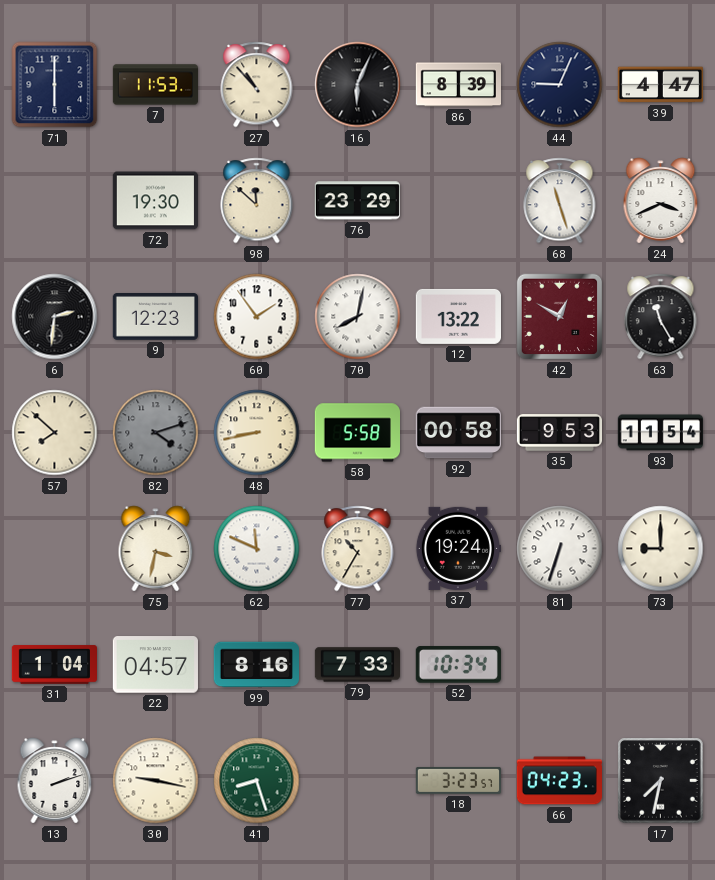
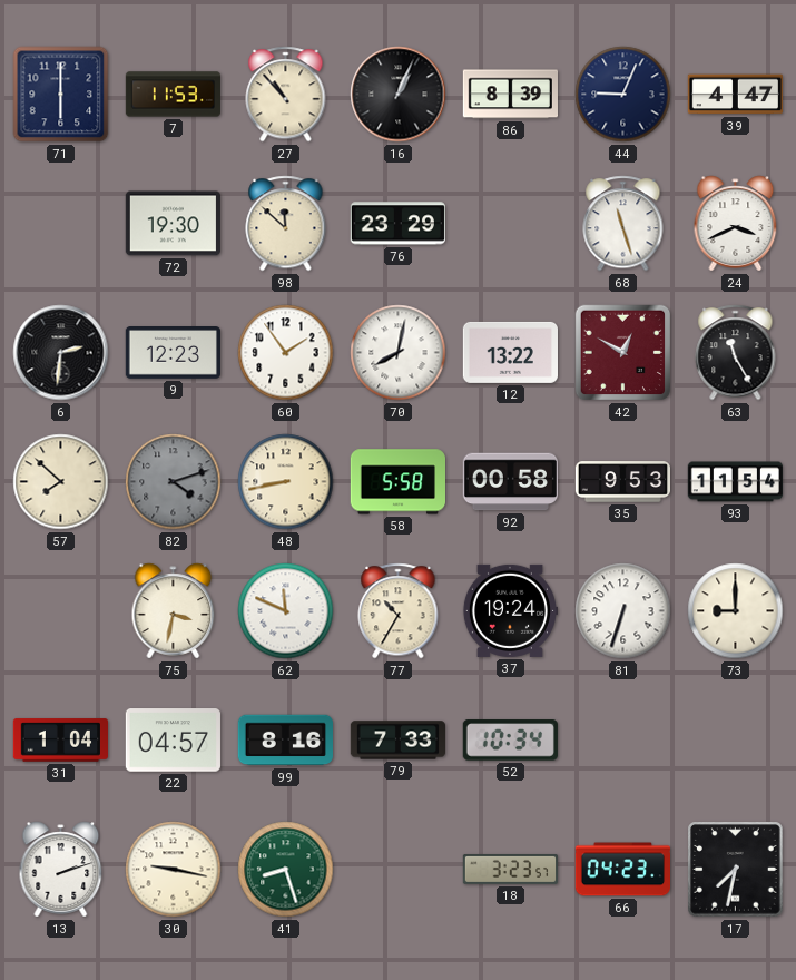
16: 6:04 -> 1:04 (399, 95)
